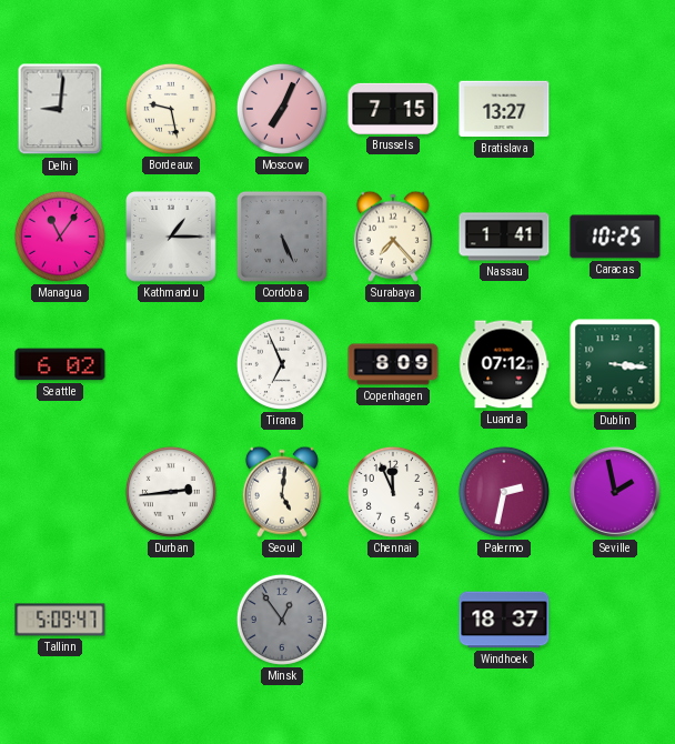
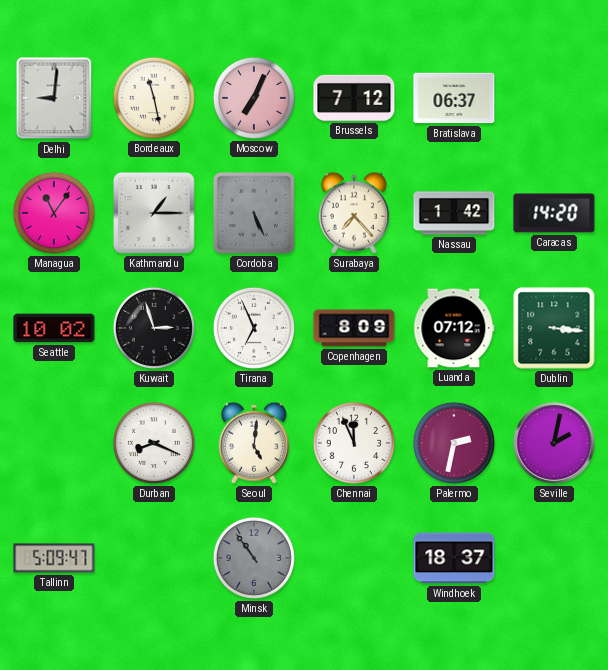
Bordeaux: 9:28 -> 11:28 (154, 98)
Brussels: 7:15 -> 7:12 (354, 98)
Bratislava: 13:27 -> 06:37 (454, 98)
Nassau: 1:41 -> 1:42 (454, 213)
Caracas: 10:25 -> 14:20 (554, 213)
Seattle: 6:02 -> 10:02 (54, 328)
Kuwait: none -> 2:57 (154, 328)
Durban: 2:44 -> 8:19 (154, 443)
Seville: 1:58 -> 2:02 (554, 443)
Minsk: 12:54 -> 10:54 (254, 558)
